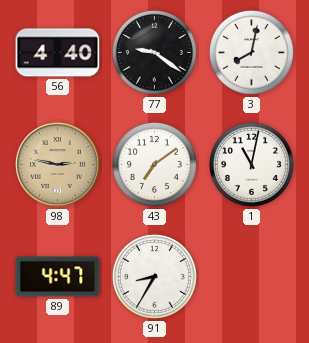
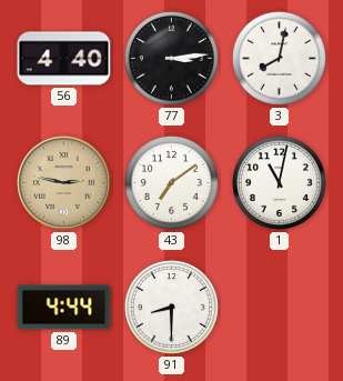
77: 9:21 -> 3:14 (171, 58)
89: 4:47 -> 4:44 (64, 308)
91: 8:35 -> 8:30 (171, 307)
